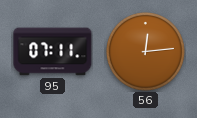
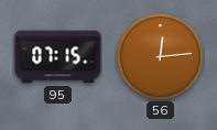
95: 07:11 -> 07:15 (58, 57)
